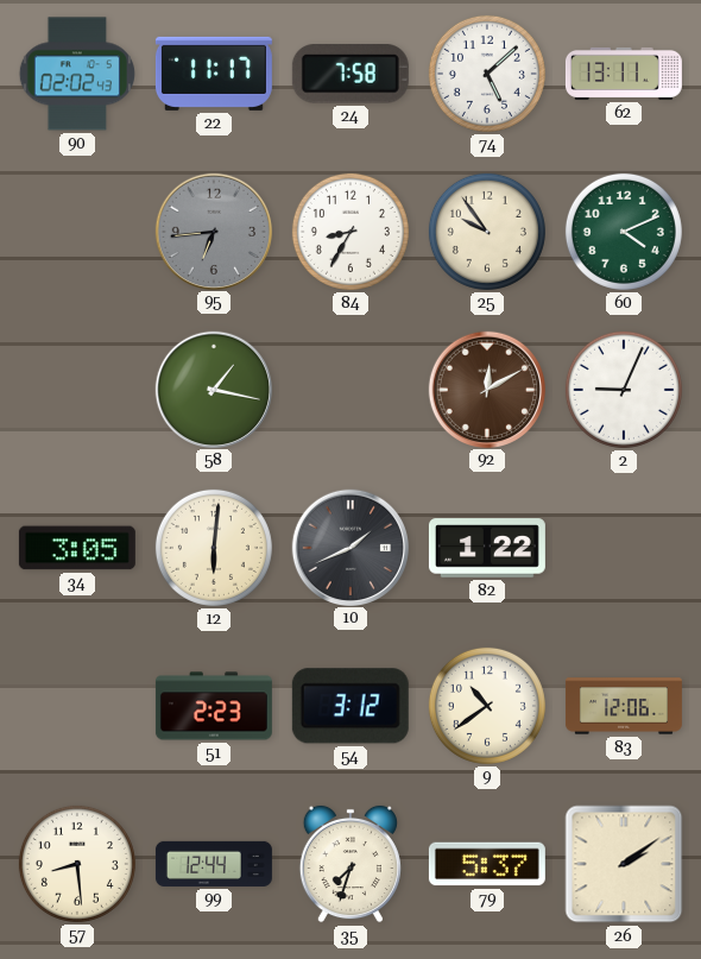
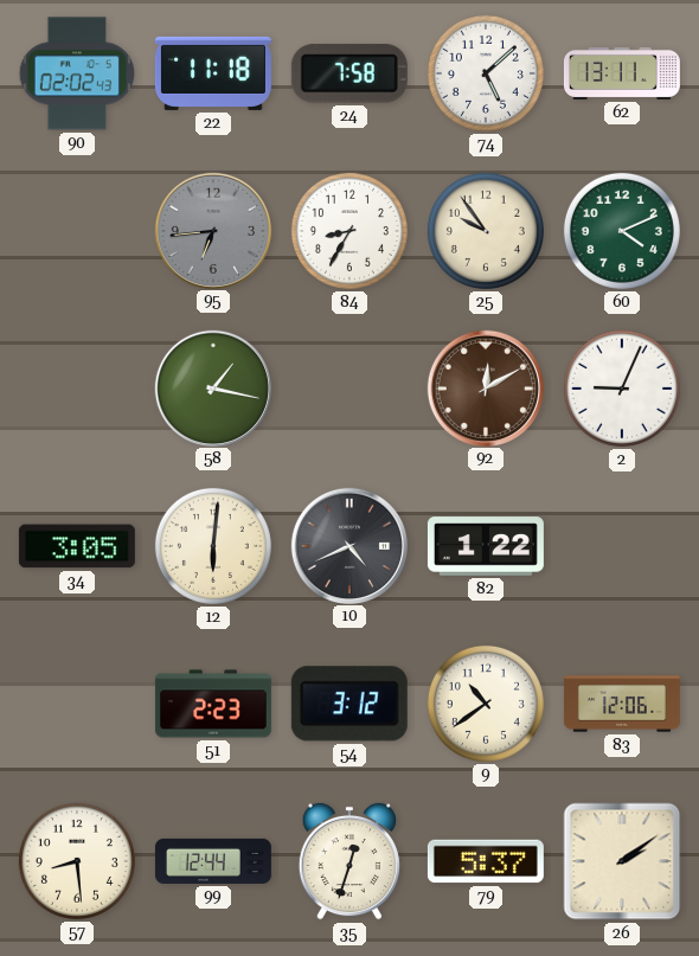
22: 11:17 -> 11:18 (213, 73)
10: 1:41 -> 4:41 (348, 545)
35: 7:33 -> 12:33 (349, 861)
